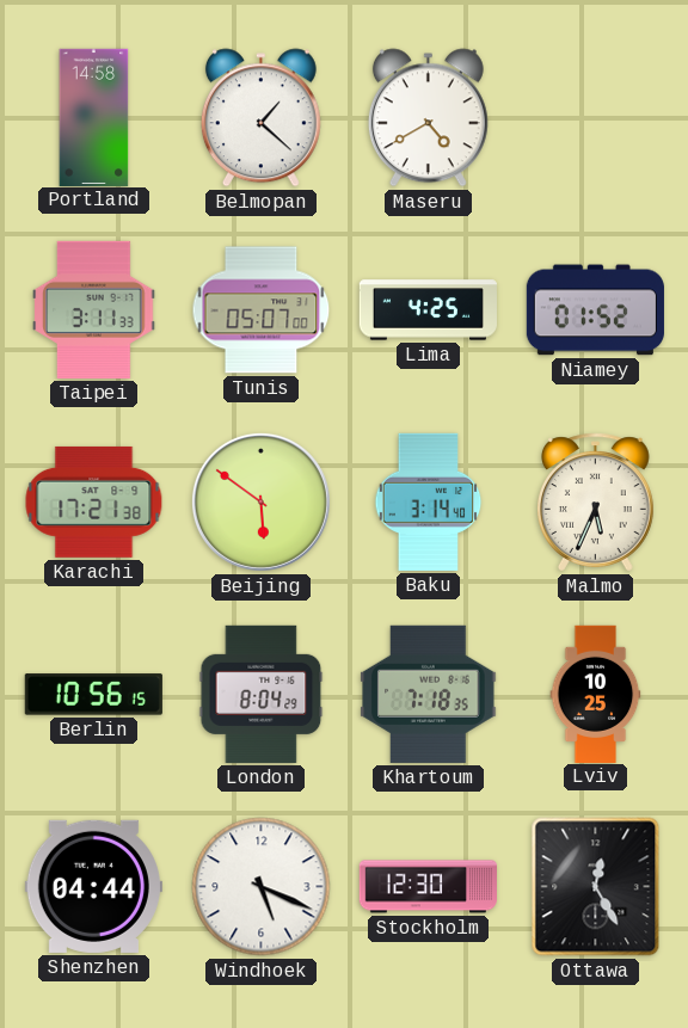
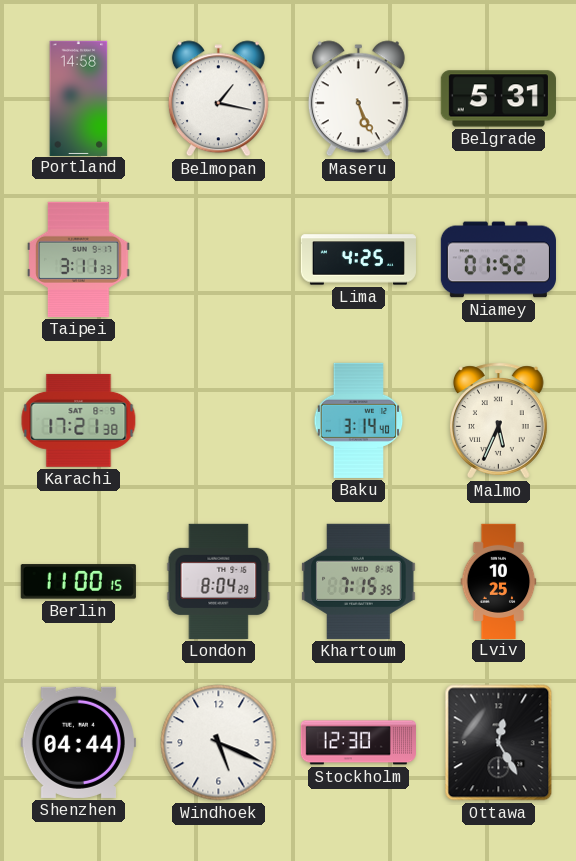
Belmopan: 1:22 -> 1:17 (218, 99)
Maseru: 4:40 -> 5:26 (358, 99)
Belgrade: none -> 5:31 (498, 99)
Tunis: 05:07 -> none (262, 310)
Beijing: 5:51 -> none (260, 501)
Berlin: 10:56 -> 11:00 (78, 582)
Khartoum: 7:18 -> 7:15 (359, 581)
